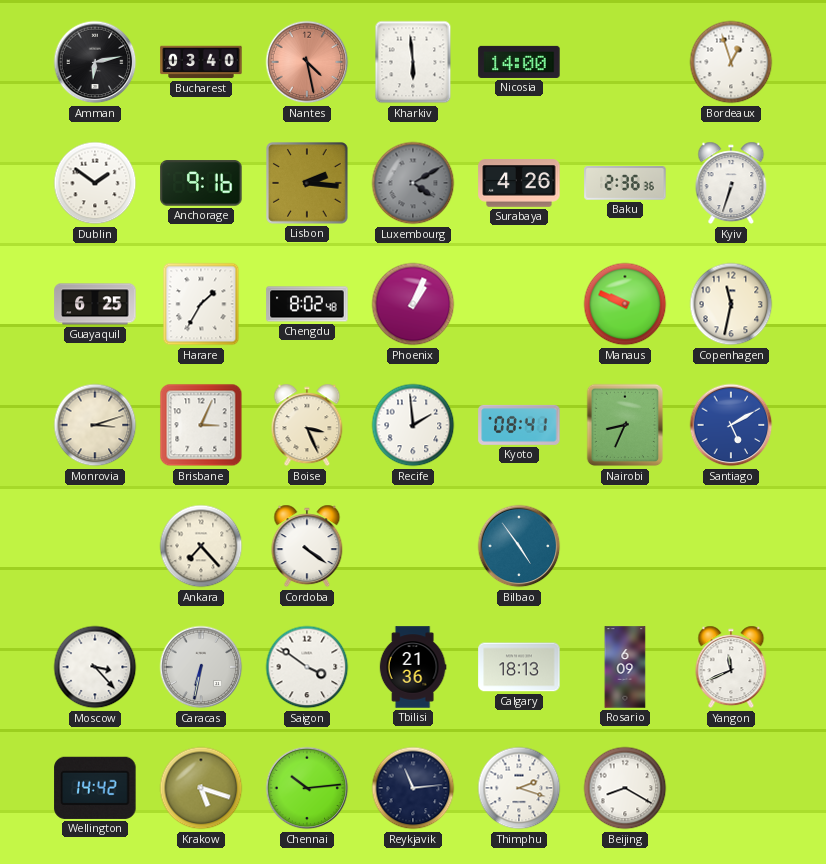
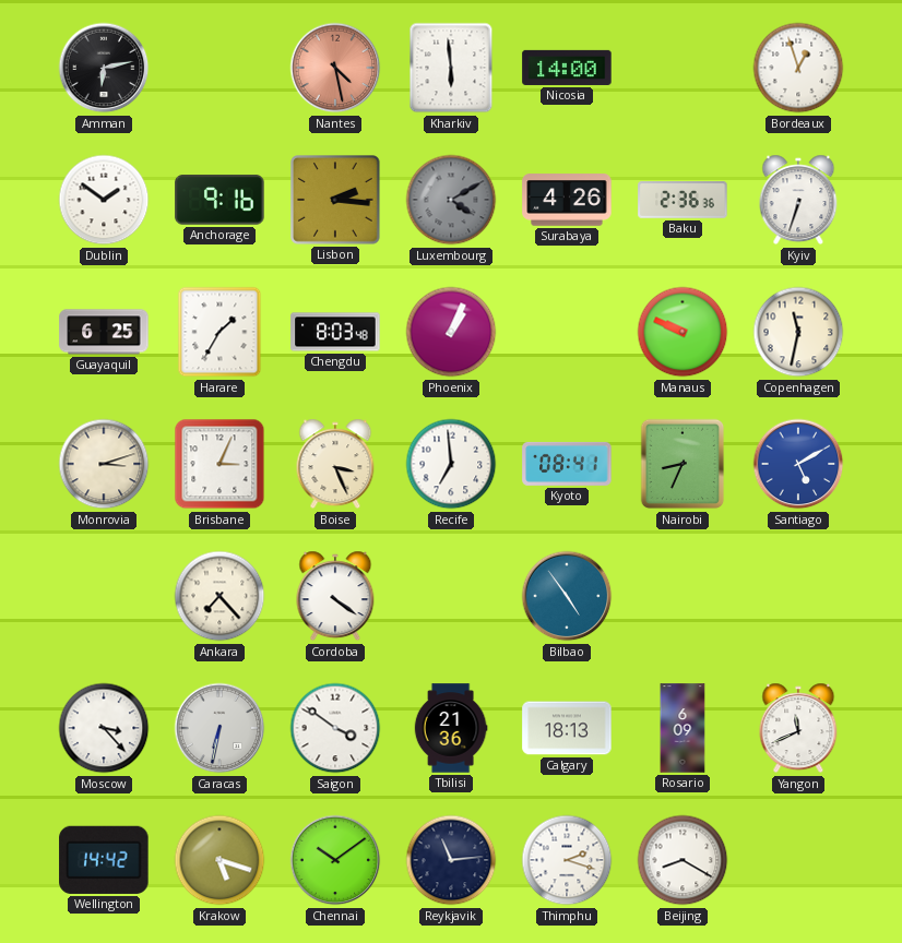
Bucharest: 03:40 -> none (201, 62)
Chengdu: 8:02 -> 8:03 (335, 332)
Recife: 1:59 -> 6:59 (451, 464)
Chennai: 10:14 -> 10:09 (335, 860)
